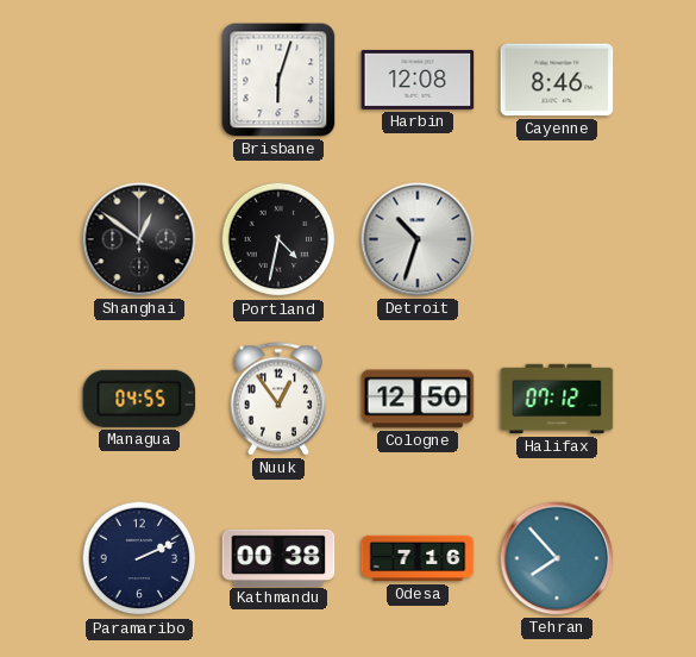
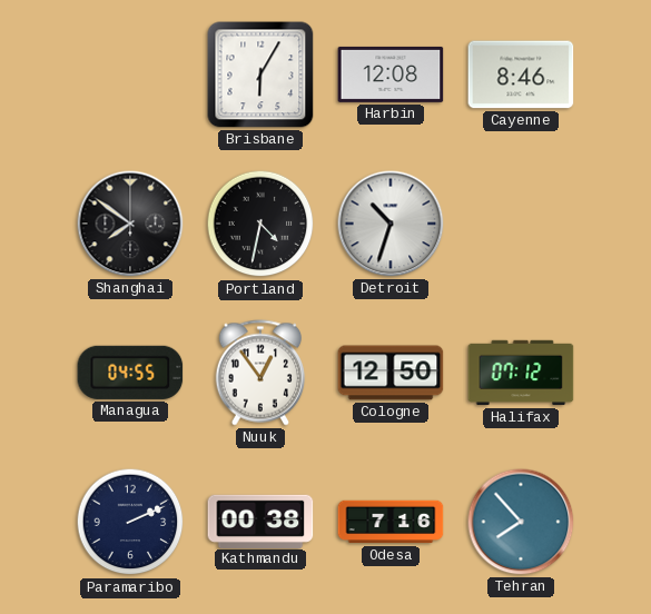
Brisbane: 6:03 -> 6:05 (260, 75)
Shanghai: 12:51 -> 7:51 (130, 224)
